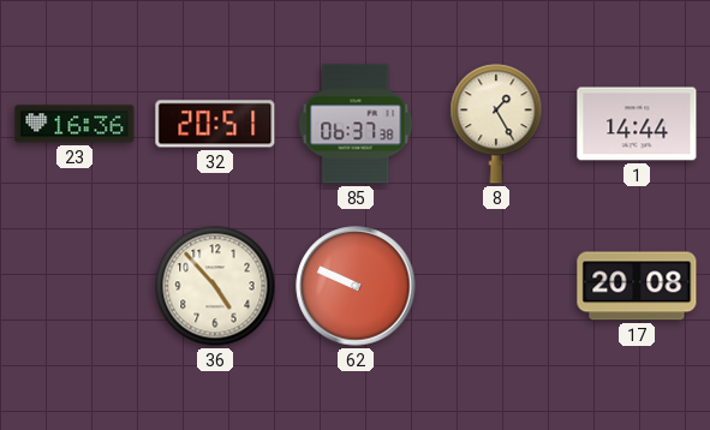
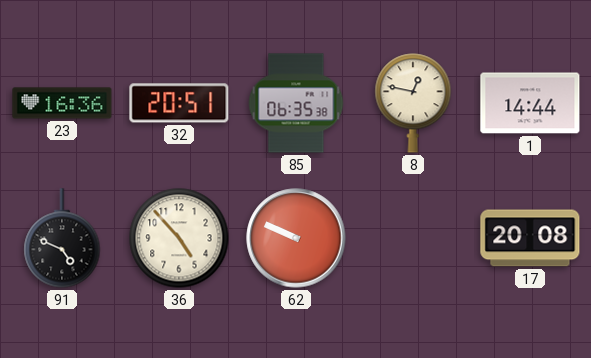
85: 06:37 -> 06:35 (296, 103)
8: 1:25 -> 12:47 (413, 103)
91: none -> 4:49 (62, 238)
